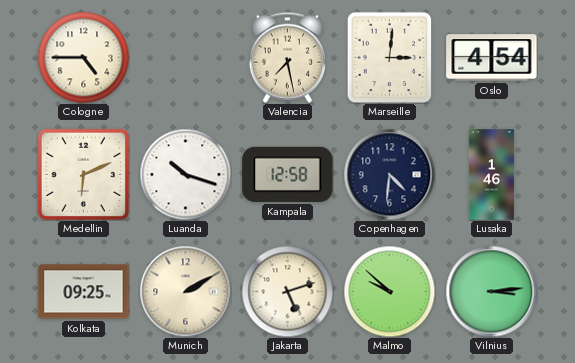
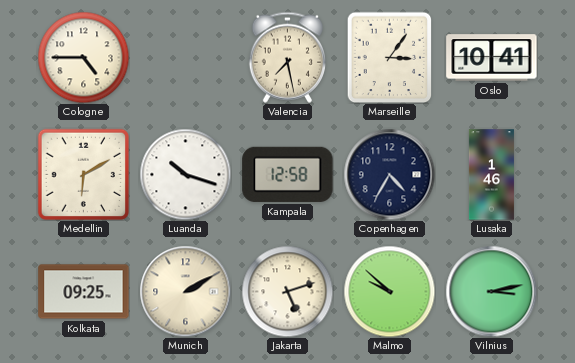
Marseille: 3:01 -> 3:06 (390, 57)
Oslo: 4:54 -> 10:41 (492, 58)
Medellin: 6:11 -> 6:10 (83, 174)
Copenhagen: 4:31 -> 4:35 (389, 174)
Vilnius: 3:14 -> 3:13 (491, 291)
